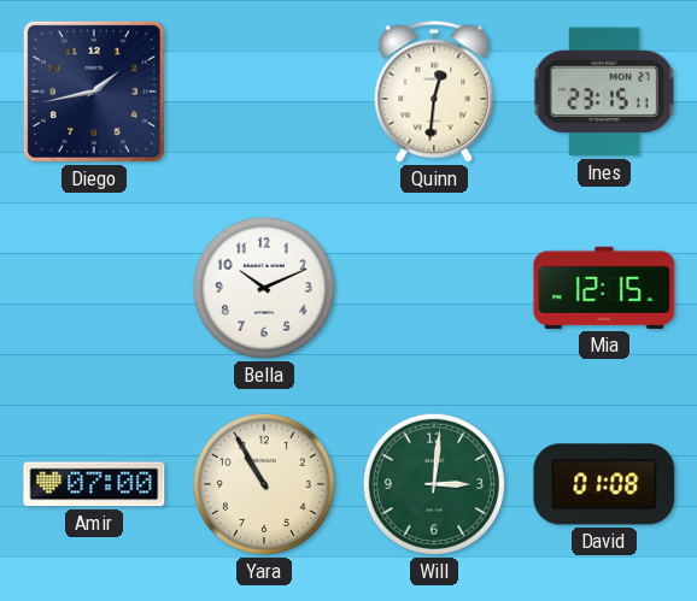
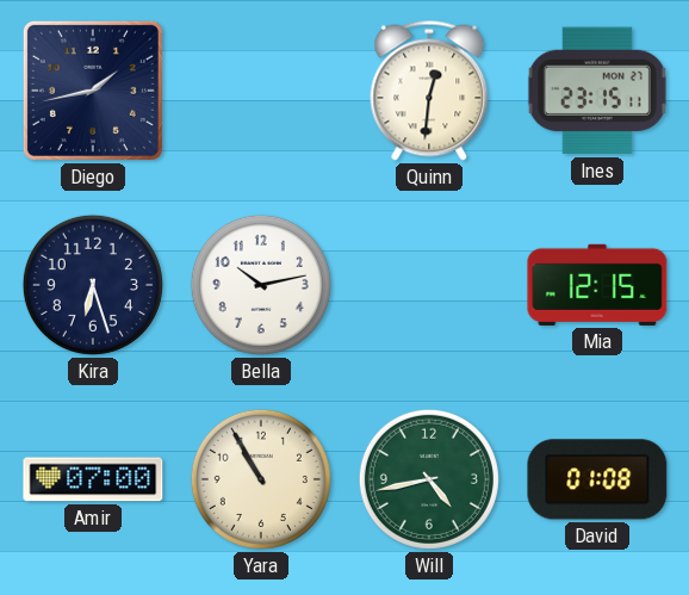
Kira: none -> 6:27 (93, 285)
Bella: 10:11 -> 10:13 (261, 285)
Will: 3:01 -> 4:43 (429, 479)
